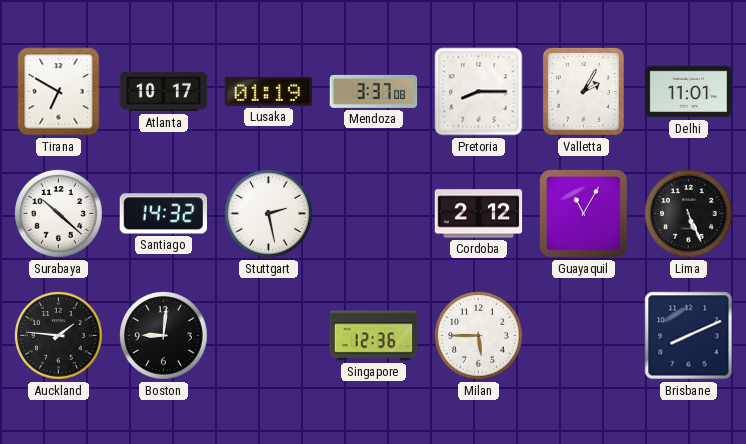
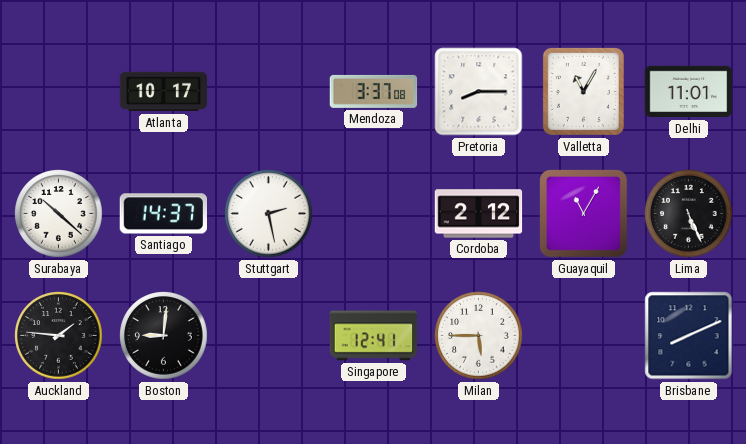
Tirana: 6:50 -> none (59, 92)
Lusaka: 01:19 -> none (269, 91)
Valletta: 2:05 -> 11:05 (583, 91)
Santiago: 14:32 -> 14:37 (164, 214)
Singapore: 12:36 -> 12:41 (374, 336)
